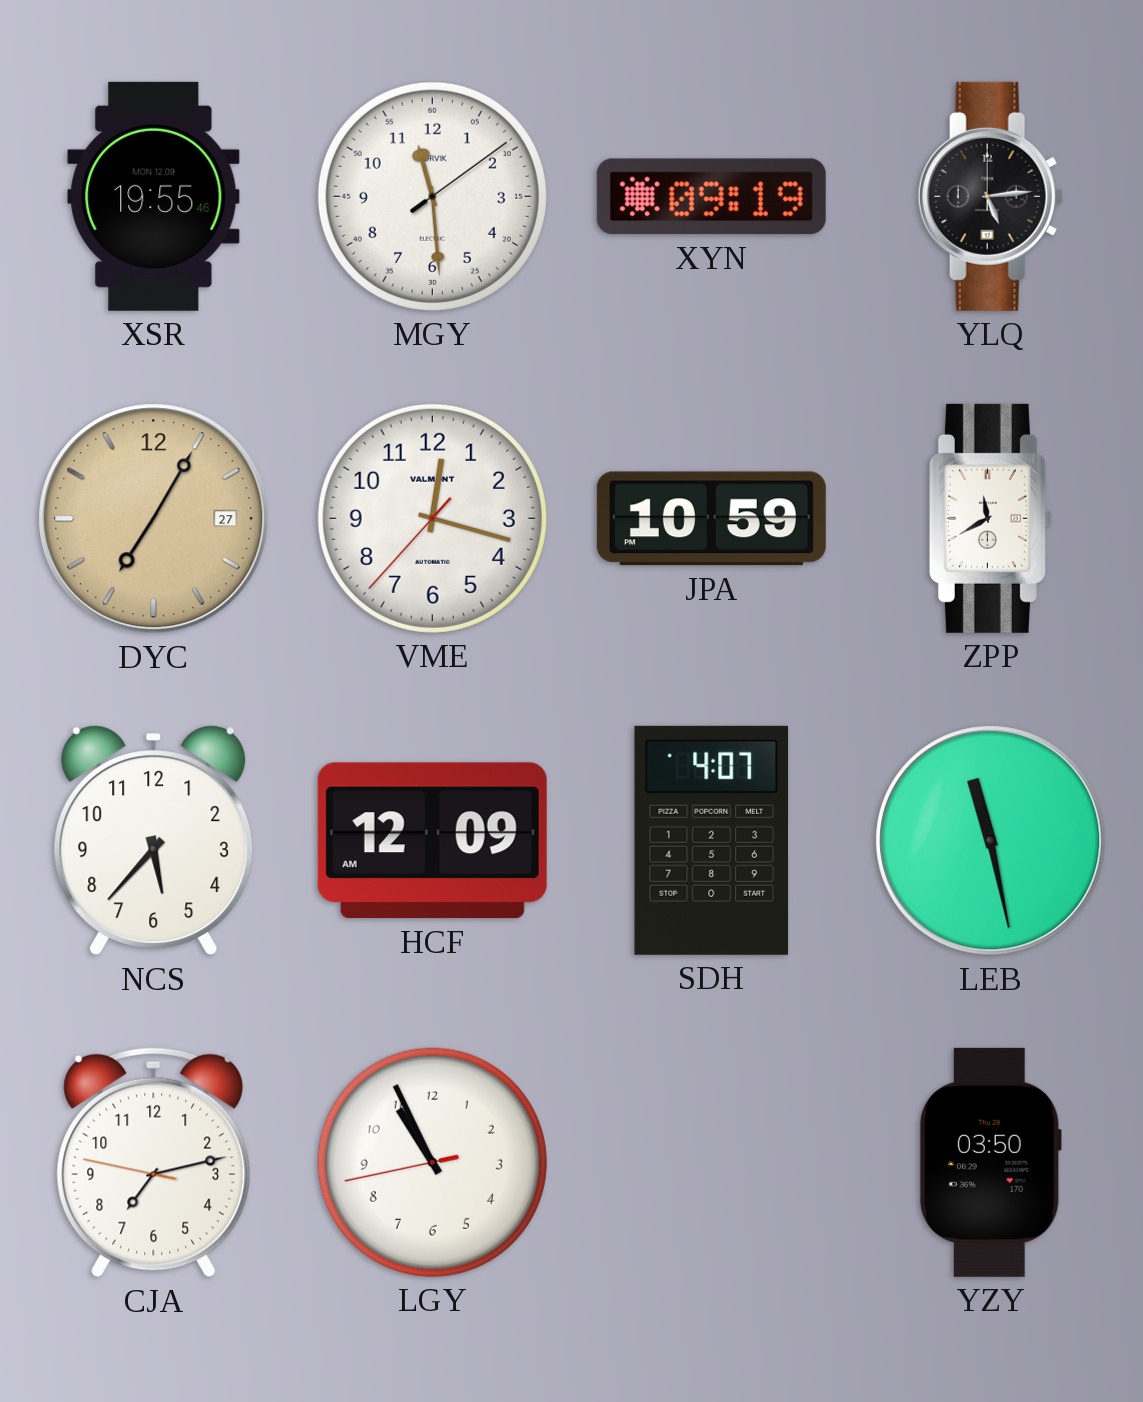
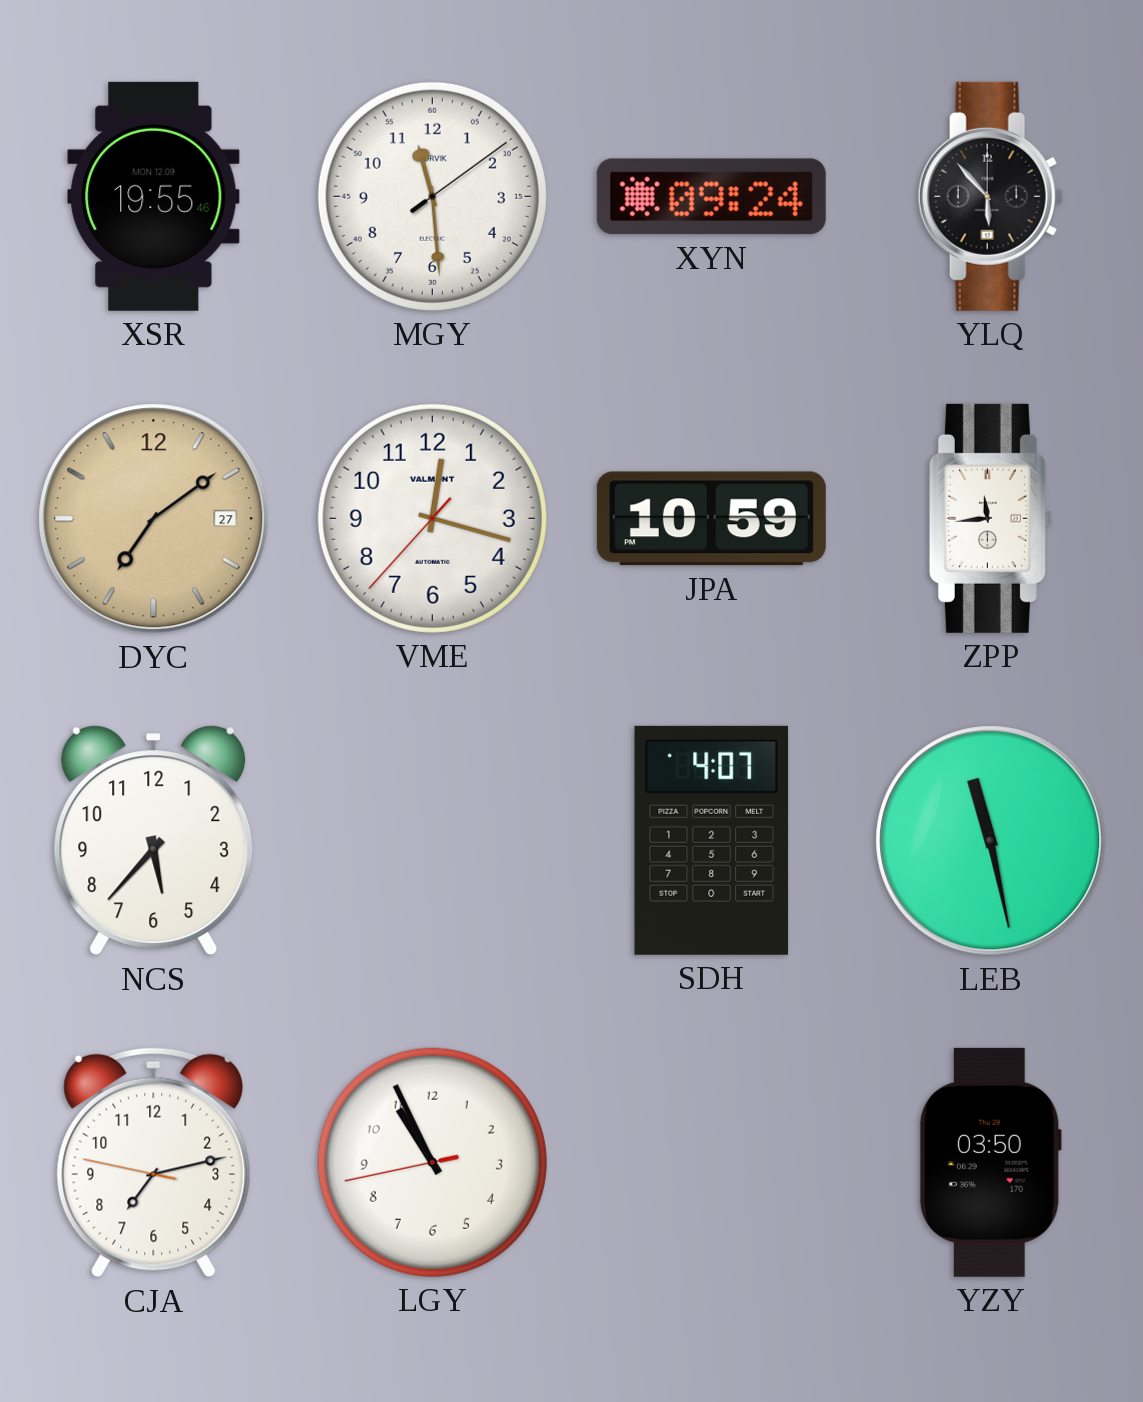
XYN: 09:19 -> 09:24 (711, 197)
YLQ: 5:14 -> 5:53 (990, 196)
DYC: 7:05 -> 7:09 (154, 519)
ZPP: 11:40 -> 11:44 (990, 518)
HCF: 12:09 -> none (432, 841)
